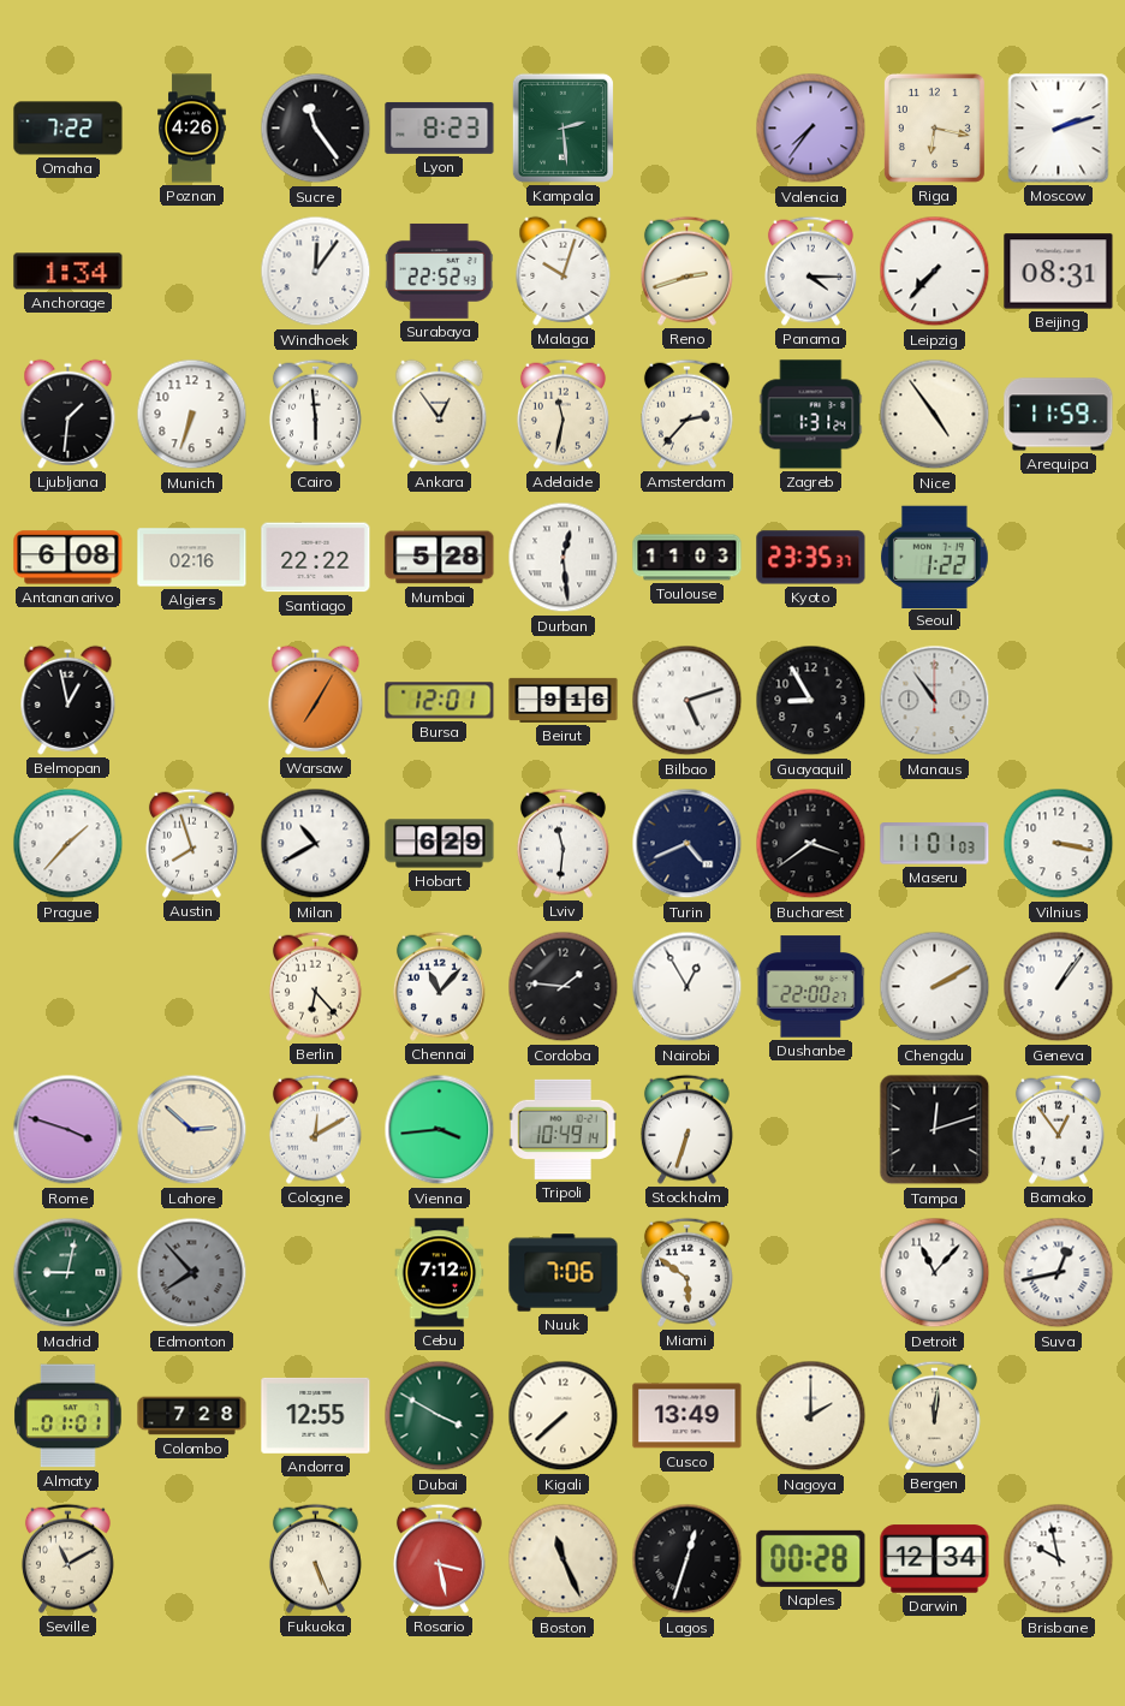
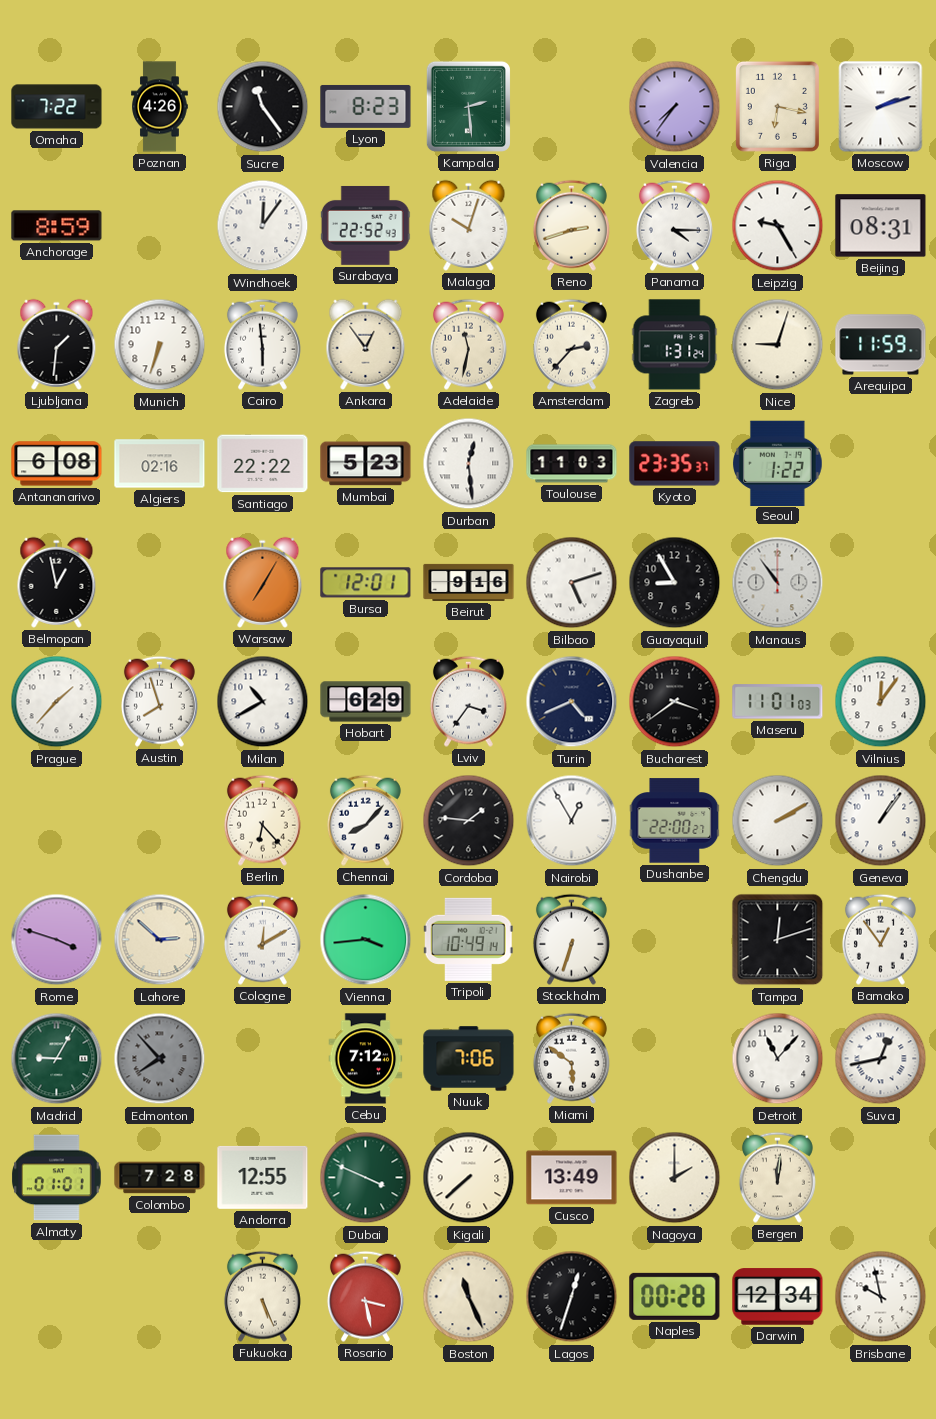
Anchorage: 1:34 -> 8:59 (57, 226)
Leipzig: 7:37 -> 9:25 (778, 226)
Nice: 4:54 -> 9:03 (778, 345)
Mumbai: 5:28 -> 5:23 (366, 464)
Lviv: 11:31 -> 3:36 (468, 701)
Vilnius: 3:17 -> 12:06 (881, 702)
Chennai: 11:07 -> 8:07 (365, 820)
Madrid: 9:02 -> 9:05 (57, 1059)
Dubai: 3:50 -> 3:49 (366, 1178)
Seville: 11:10 -> none (67, 1558)
